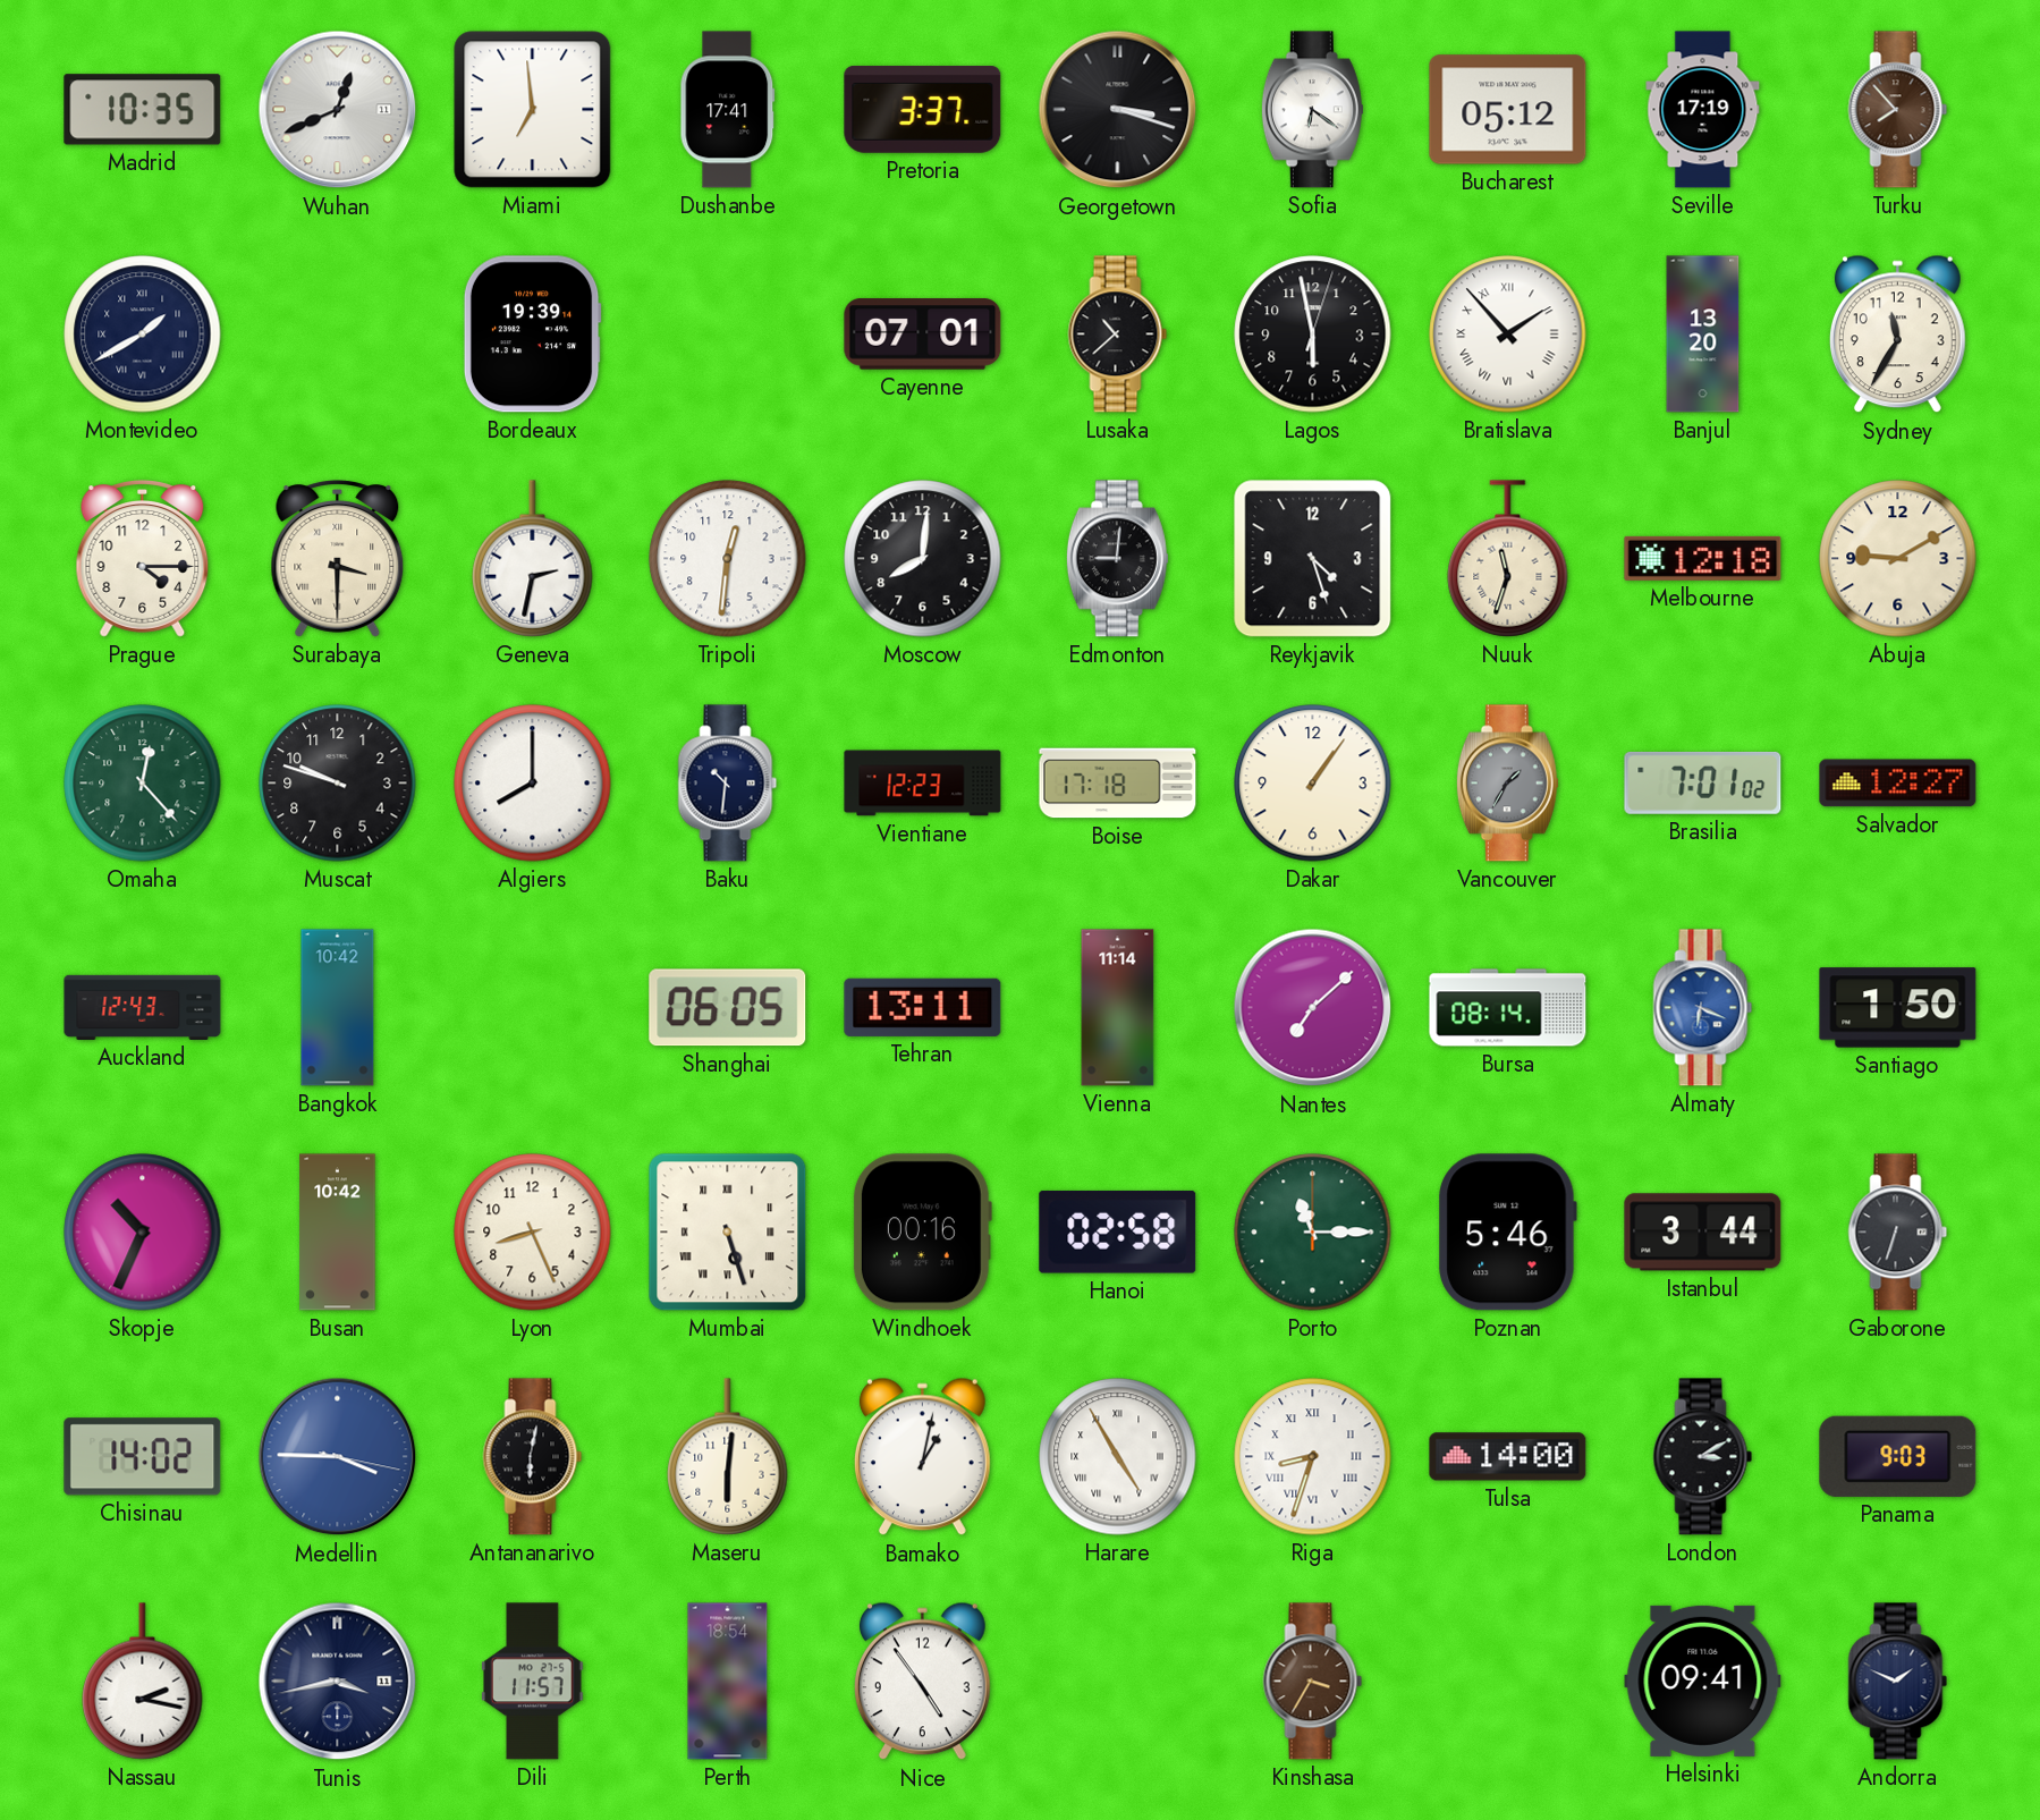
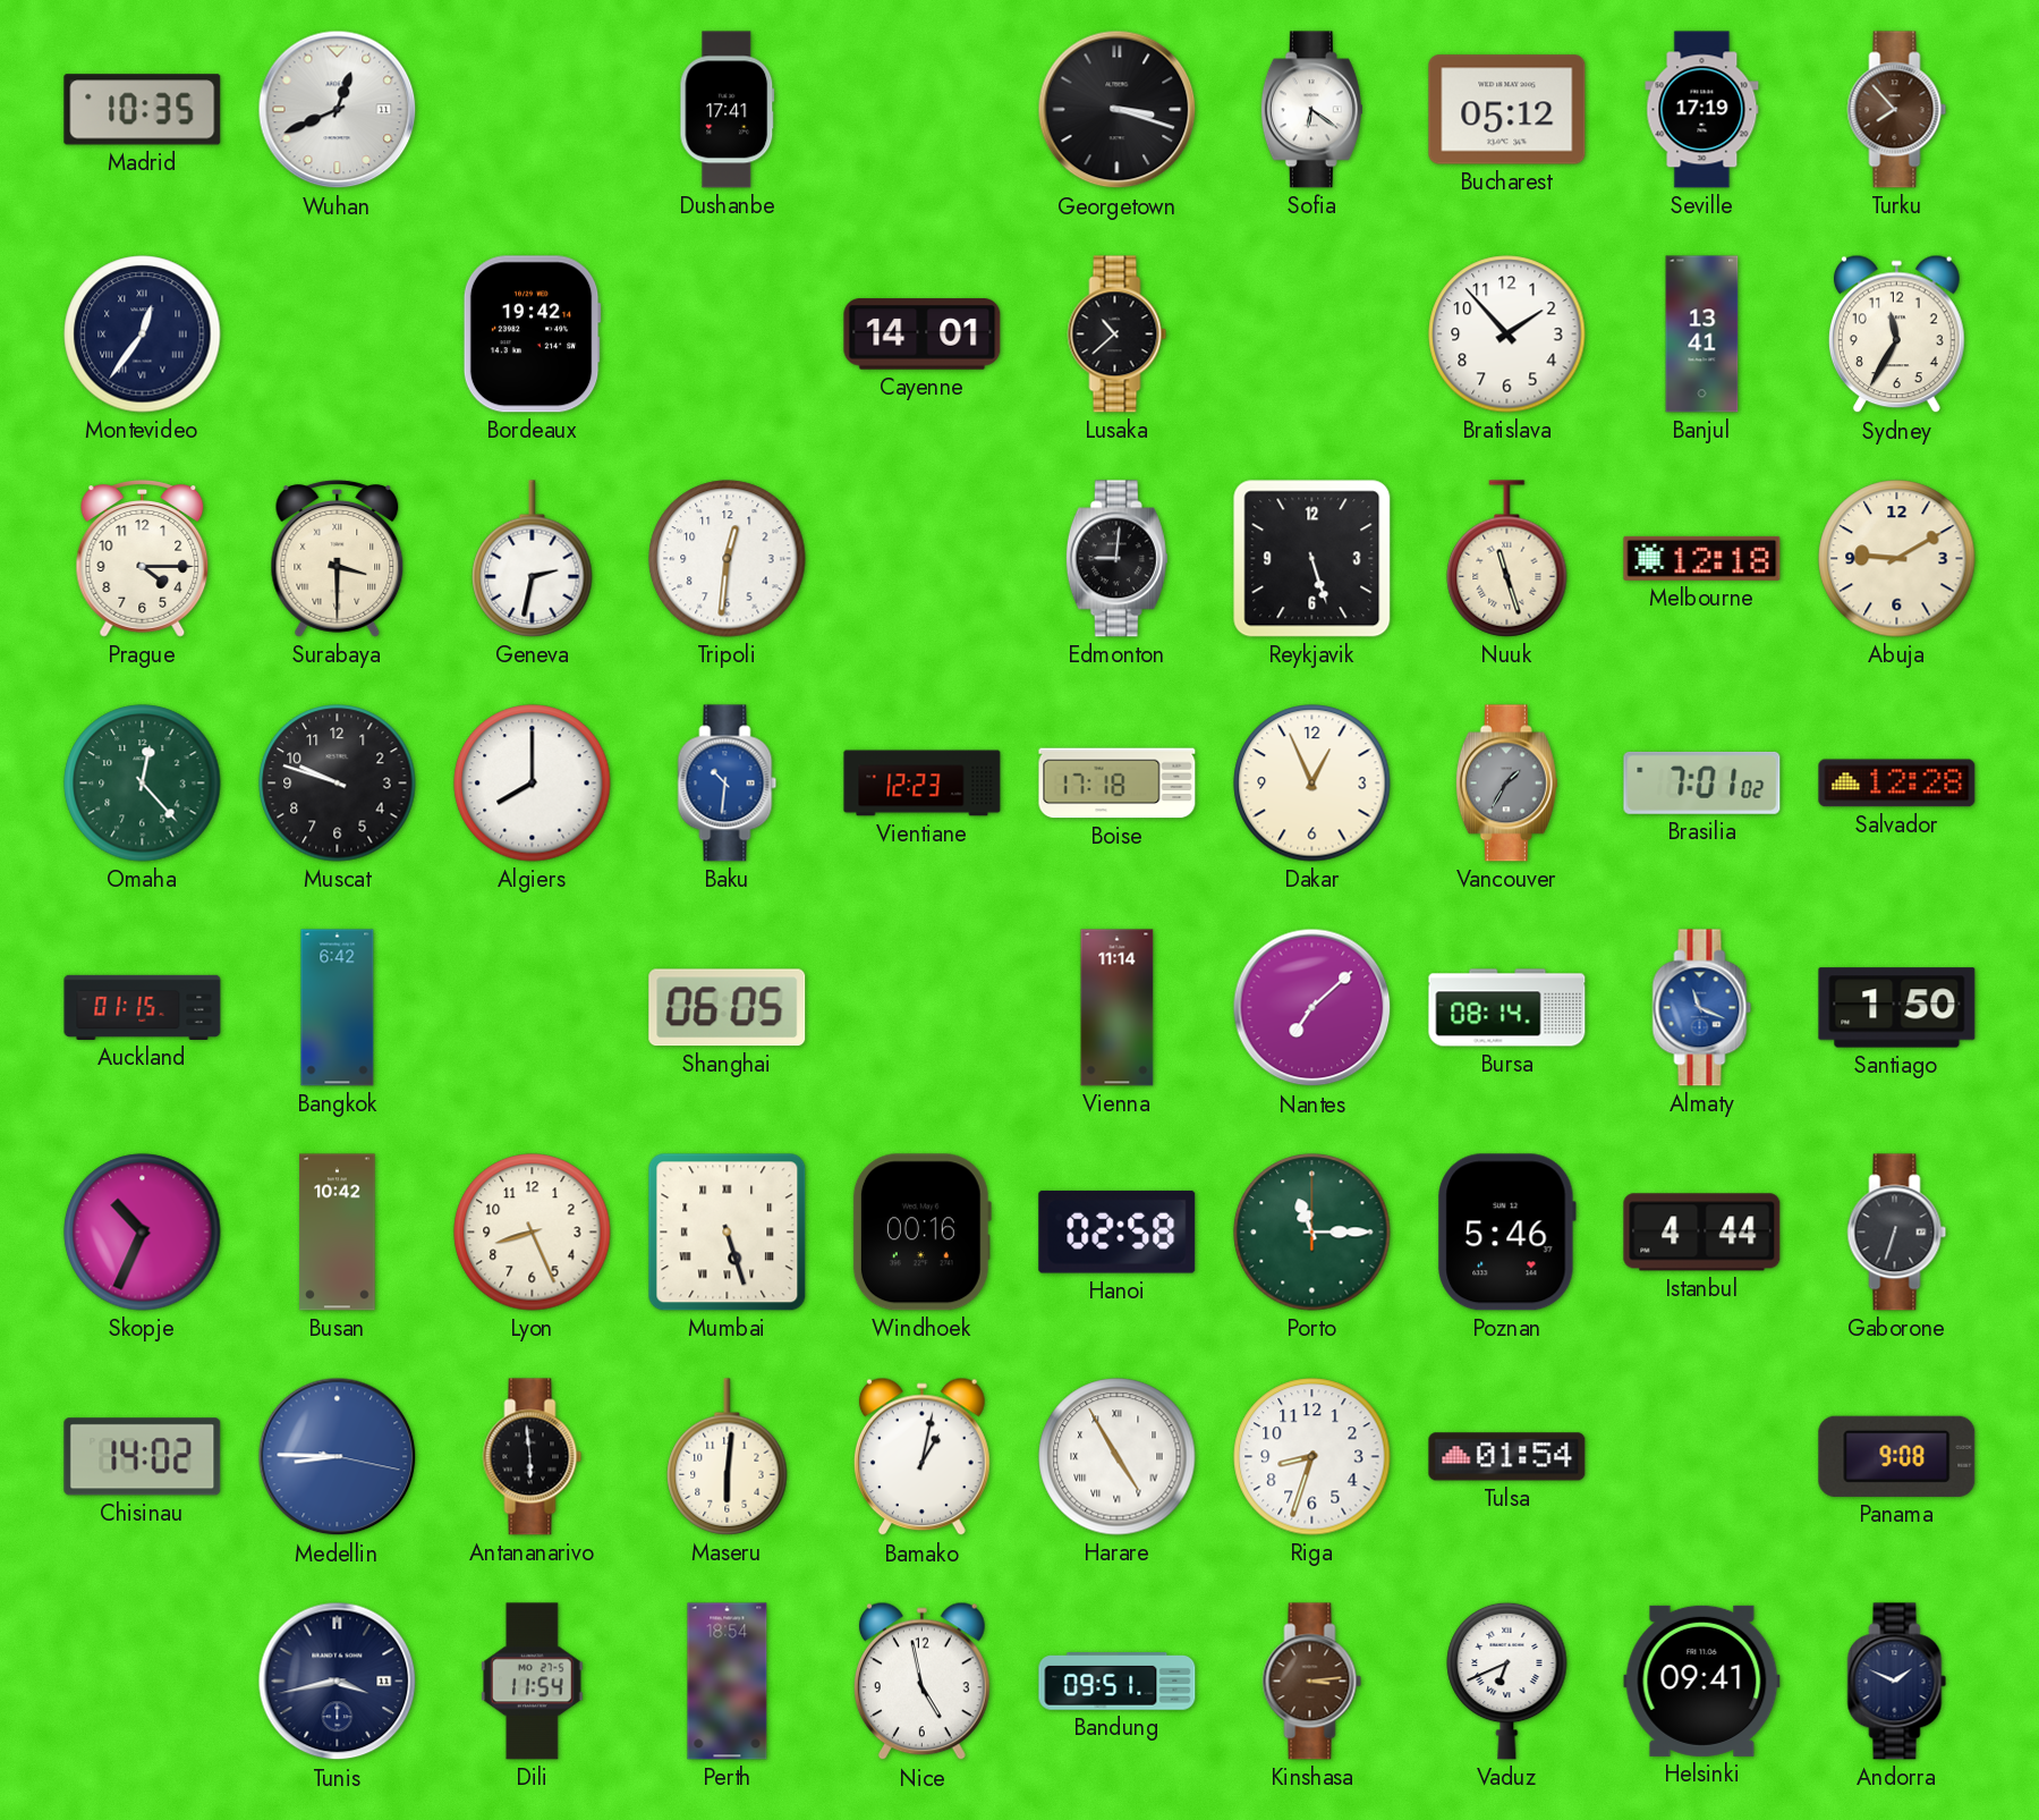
Miami: 6:59 -> none (533, 110)
Pretoria: 3:37 -> none (923, 109)
Montevideo: 1:40 -> 12:36 (143, 335)
Bordeaux: 19:39 -> 19:42 (532, 335)
Cayenne: 07:01 -> 14:01 (923, 335)
Lagos: 5:58 -> none (1313, 335)
Bratislava numerals: Roman -> Arabic (1507, 335)
Banjul: 13:20 -> 13:41 (1702, 335)
Moscow: 8:01 -> none (923, 559)
Reykjavik: 4:27 -> 5:27 (1312, 559)
Nuuk: 11:33 -> 11:27 (1507, 559)
Baku dial: navy -> blue (728, 784)
Dakar: 1:06 -> 12:56 (1312, 784)
Salvador: 12:27 -> 12:28 (1897, 784)
Auckland: 12:43 -> 01:15 (143, 1007)
Bangkok: 10:42 -> 6:42 (338, 1008)
Tehran: 13:11 -> none (923, 1007)
Almaty: 6:19 -> 11:19 (1702, 1008)
Istanbul: 3:44 -> 4:44 (1702, 1233)
Medellin: 3:45 -> 8:45 (338, 1457)
Antananarivo: 6:02 -> 5:59 (533, 1457)
Riga numerals: Roman -> Arabic (1312, 1457)
Tulsa: 14:00 -> 01:54 (1507, 1457)
London: 3:10 -> none (1703, 1457)
Panama: 9:03 -> 9:08 (1897, 1456)
Nassau: 2:17 -> none (143, 1682)
Dili: 11:57 -> 11:54 (533, 1682)
Nice: 4:54 -> 4:58 (921, 1682)
Bandung: none -> 09:51 (1118, 1682)
Kinshasa: 3:35 -> 3:14 (1312, 1682)
Vaduz: none -> 6:41 (1507, 1681)
